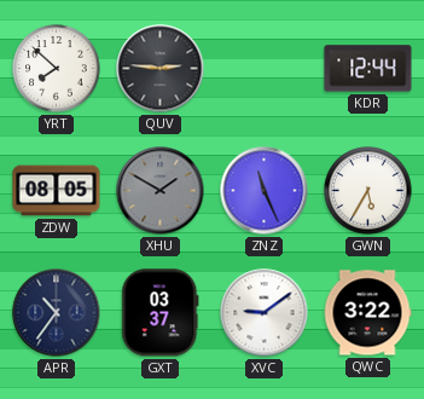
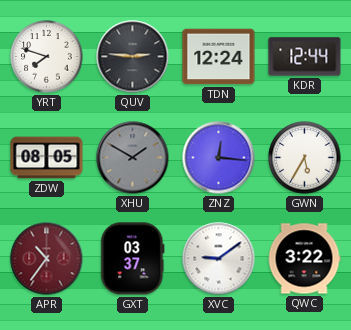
YRT: 7:52 -> 7:48 (47, 57)
TDN: none -> 12:24 (219, 57)
ZNZ: 11:26 -> 12:16 (219, 158)
APR dial: navy -> burgundy (47, 259)
